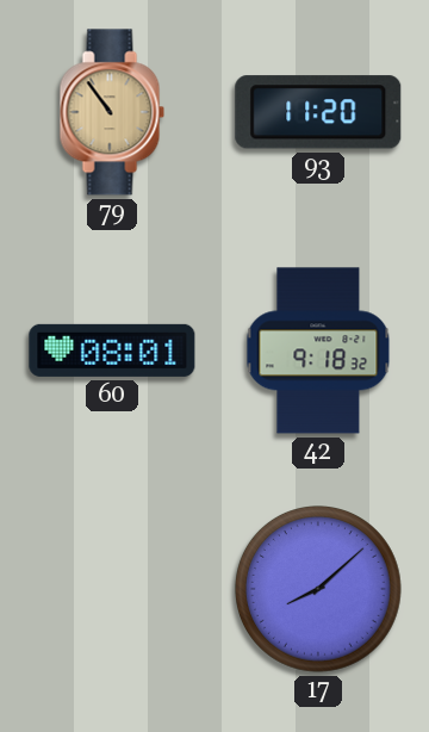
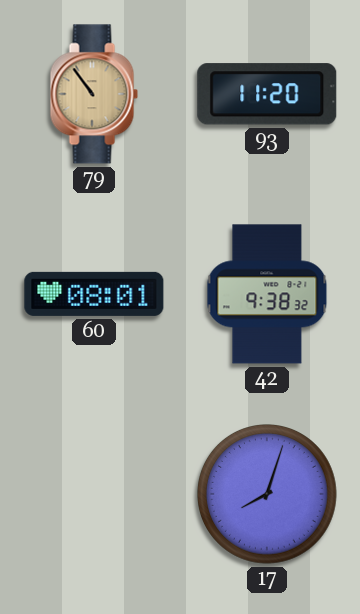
42: 9:18 -> 9:38 (267, 294)
17: 8:08 -> 8:03 (268, 495)
